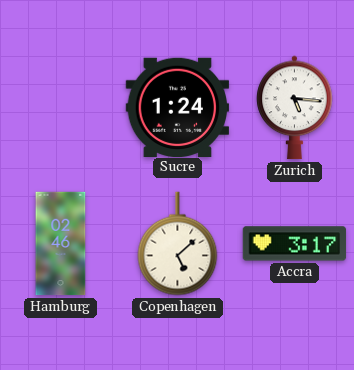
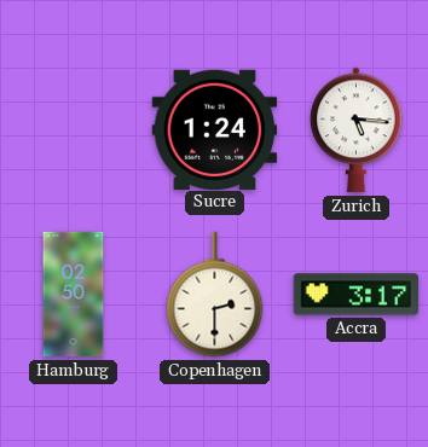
Hamburg: 02:46 -> 02:50 (74, 295)
Copenhagen: 5:08 -> 2:30 (215, 295)
